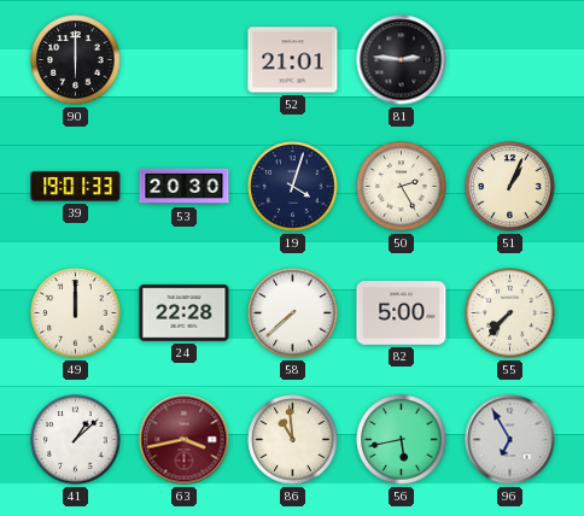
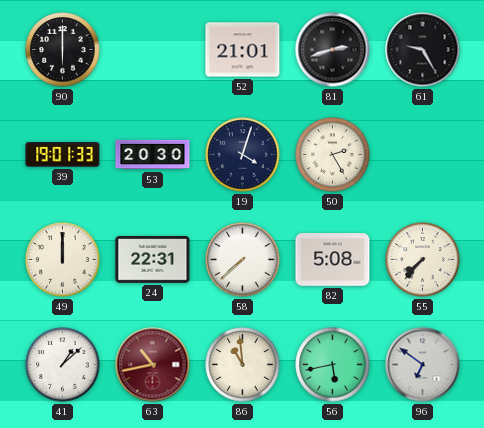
81: 2:46 -> 2:42 (333, 50)
61: none -> 9:25 (423, 50)
51: 1:04 -> none (510, 187)
24: 22:28 -> 22:31 (153, 260)
82: 5:00 -> 5:08 (333, 260)
63: 3:43 -> 10:43 (153, 365)
96: 6:55 -> 6:51 (423, 365)
